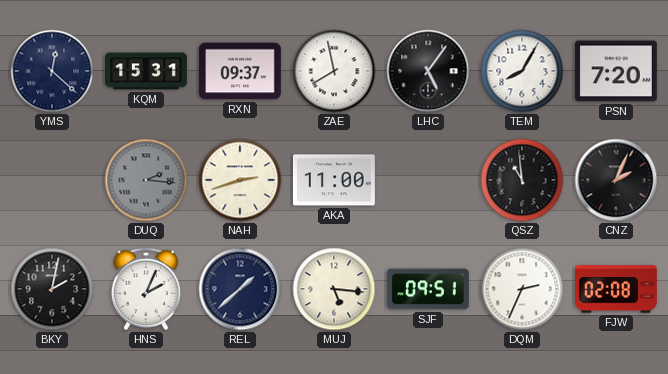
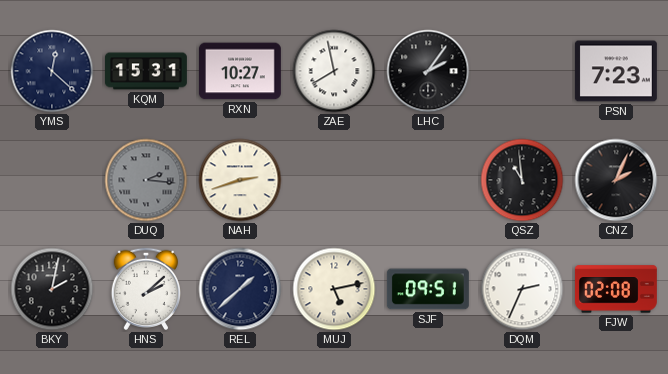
RXN: 09:37 -> 10:27 (240, 71)
LHC: 5:06 -> 2:06 (428, 71)
TEM: 8:05 -> none (522, 71)
PSN: 7:20 -> 7:23 (616, 71)
AKA: 11:00 -> none (334, 180)
HNS: 2:04 -> 2:08 (145, 289)
MUJ: 5:16 -> 5:13 (334, 289)
